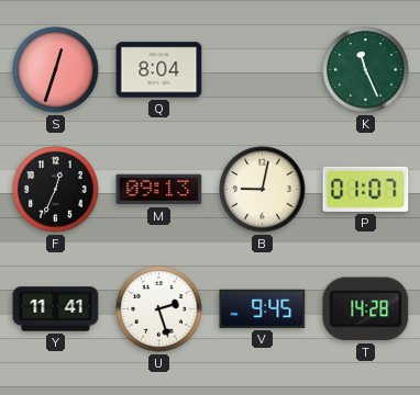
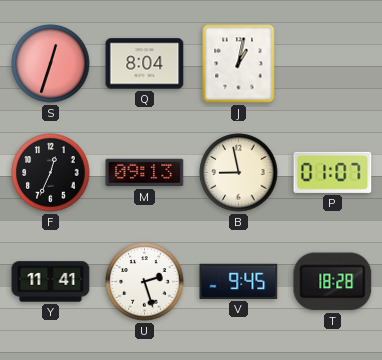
J: none -> 1:02 (239, 64)
K: 11:26 -> none (366, 70)
B: 9:02 -> 8:58 (239, 173)
T: 14:28 -> 18:28 (333, 282)
